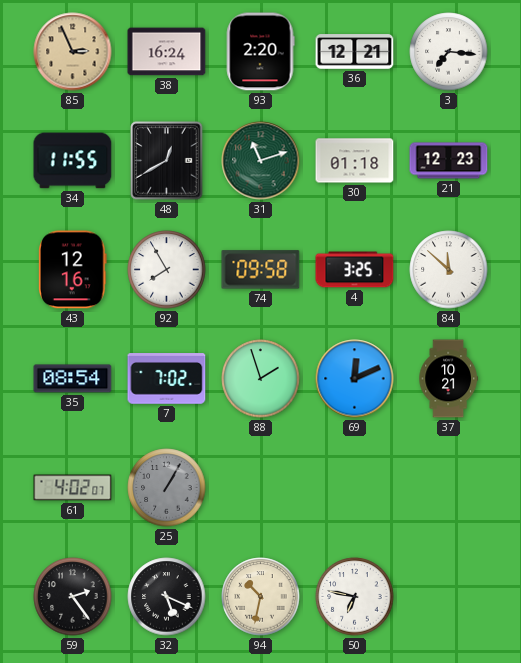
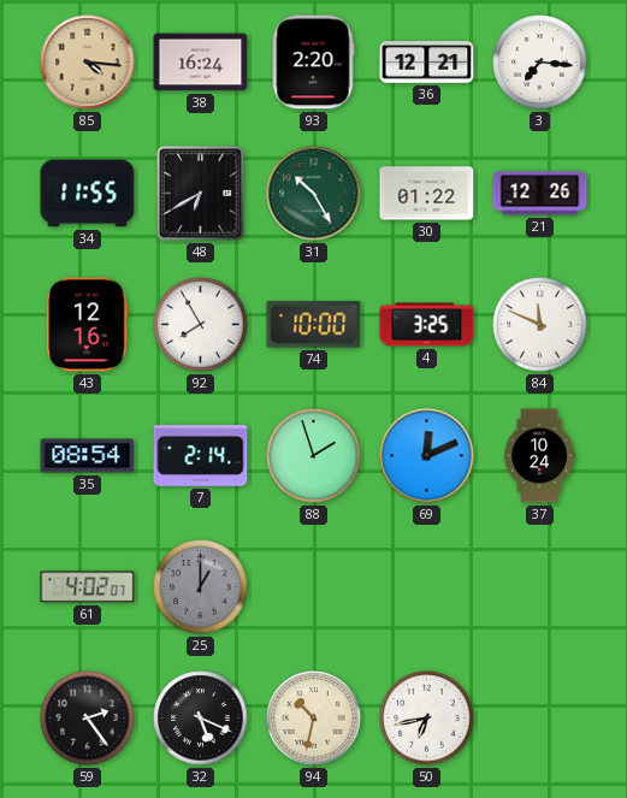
85: 2:56 -> 4:16 (88, 63)
48: 12:40 -> 6:40 (201, 194)
31: 11:12 -> 10:25 (314, 194)
30: 01:18 -> 01:22 (427, 194)
21: 12:23 -> 12:26 (540, 194)
74: 09:58 -> 10:00 (314, 325)
84: 11:52 -> 11:49 (540, 325)
7: 7:02 -> 2:14 (201, 456)
37: 10:21 -> 10:24 (539, 456)
25: 1:05 -> 1:00 (201, 587)
50: 6:47 -> 6:43 (427, 719)
